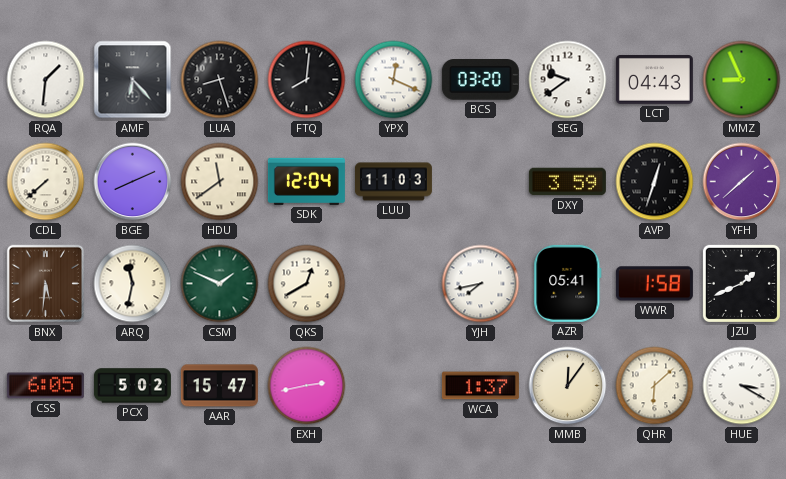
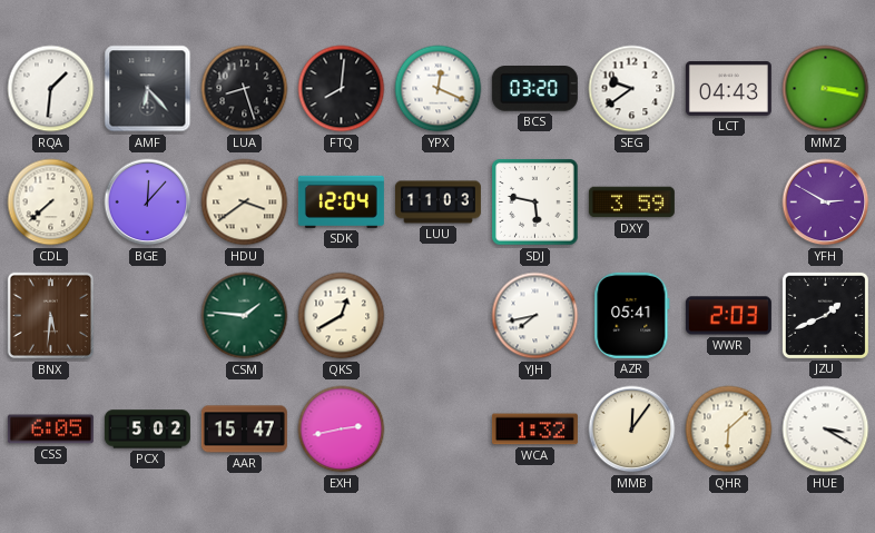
MMZ: 8:56 -> 3:17 (826, 89)
BGE: 8:11 -> 12:07 (148, 203)
HDU: 11:39 -> 3:39 (245, 203)
SDJ: none -> 5:47 (535, 203)
AVP: 12:33 -> none (655, 182)
YFH: 1:38 -> 2:50 (826, 203)
ARQ: 11:32 -> none (133, 284)
CSM: 1:49 -> 1:46 (245, 316)
WWR: 1:58 -> 2:03 (728, 316)
WCA: 1:37 -> 1:32 (534, 430)
